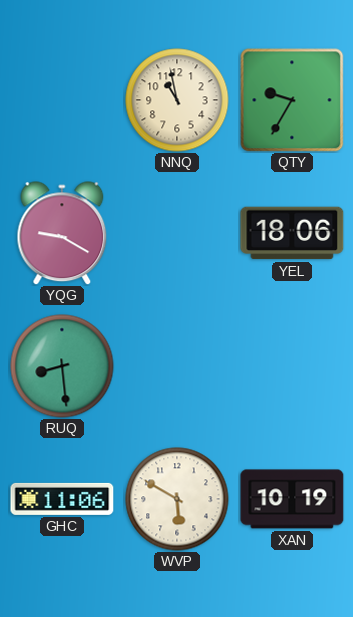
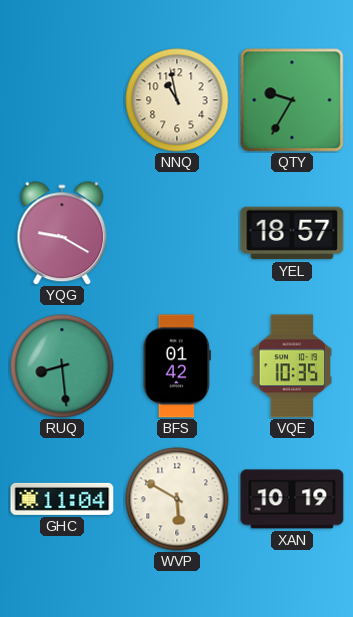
YEL: 18:06 -> 18:57 (292, 233)
BFS: none -> 01:42 (177, 366)
VQE: none -> 10:35 (292, 366)
GHC: 11:06 -> 11:04 (62, 499)
